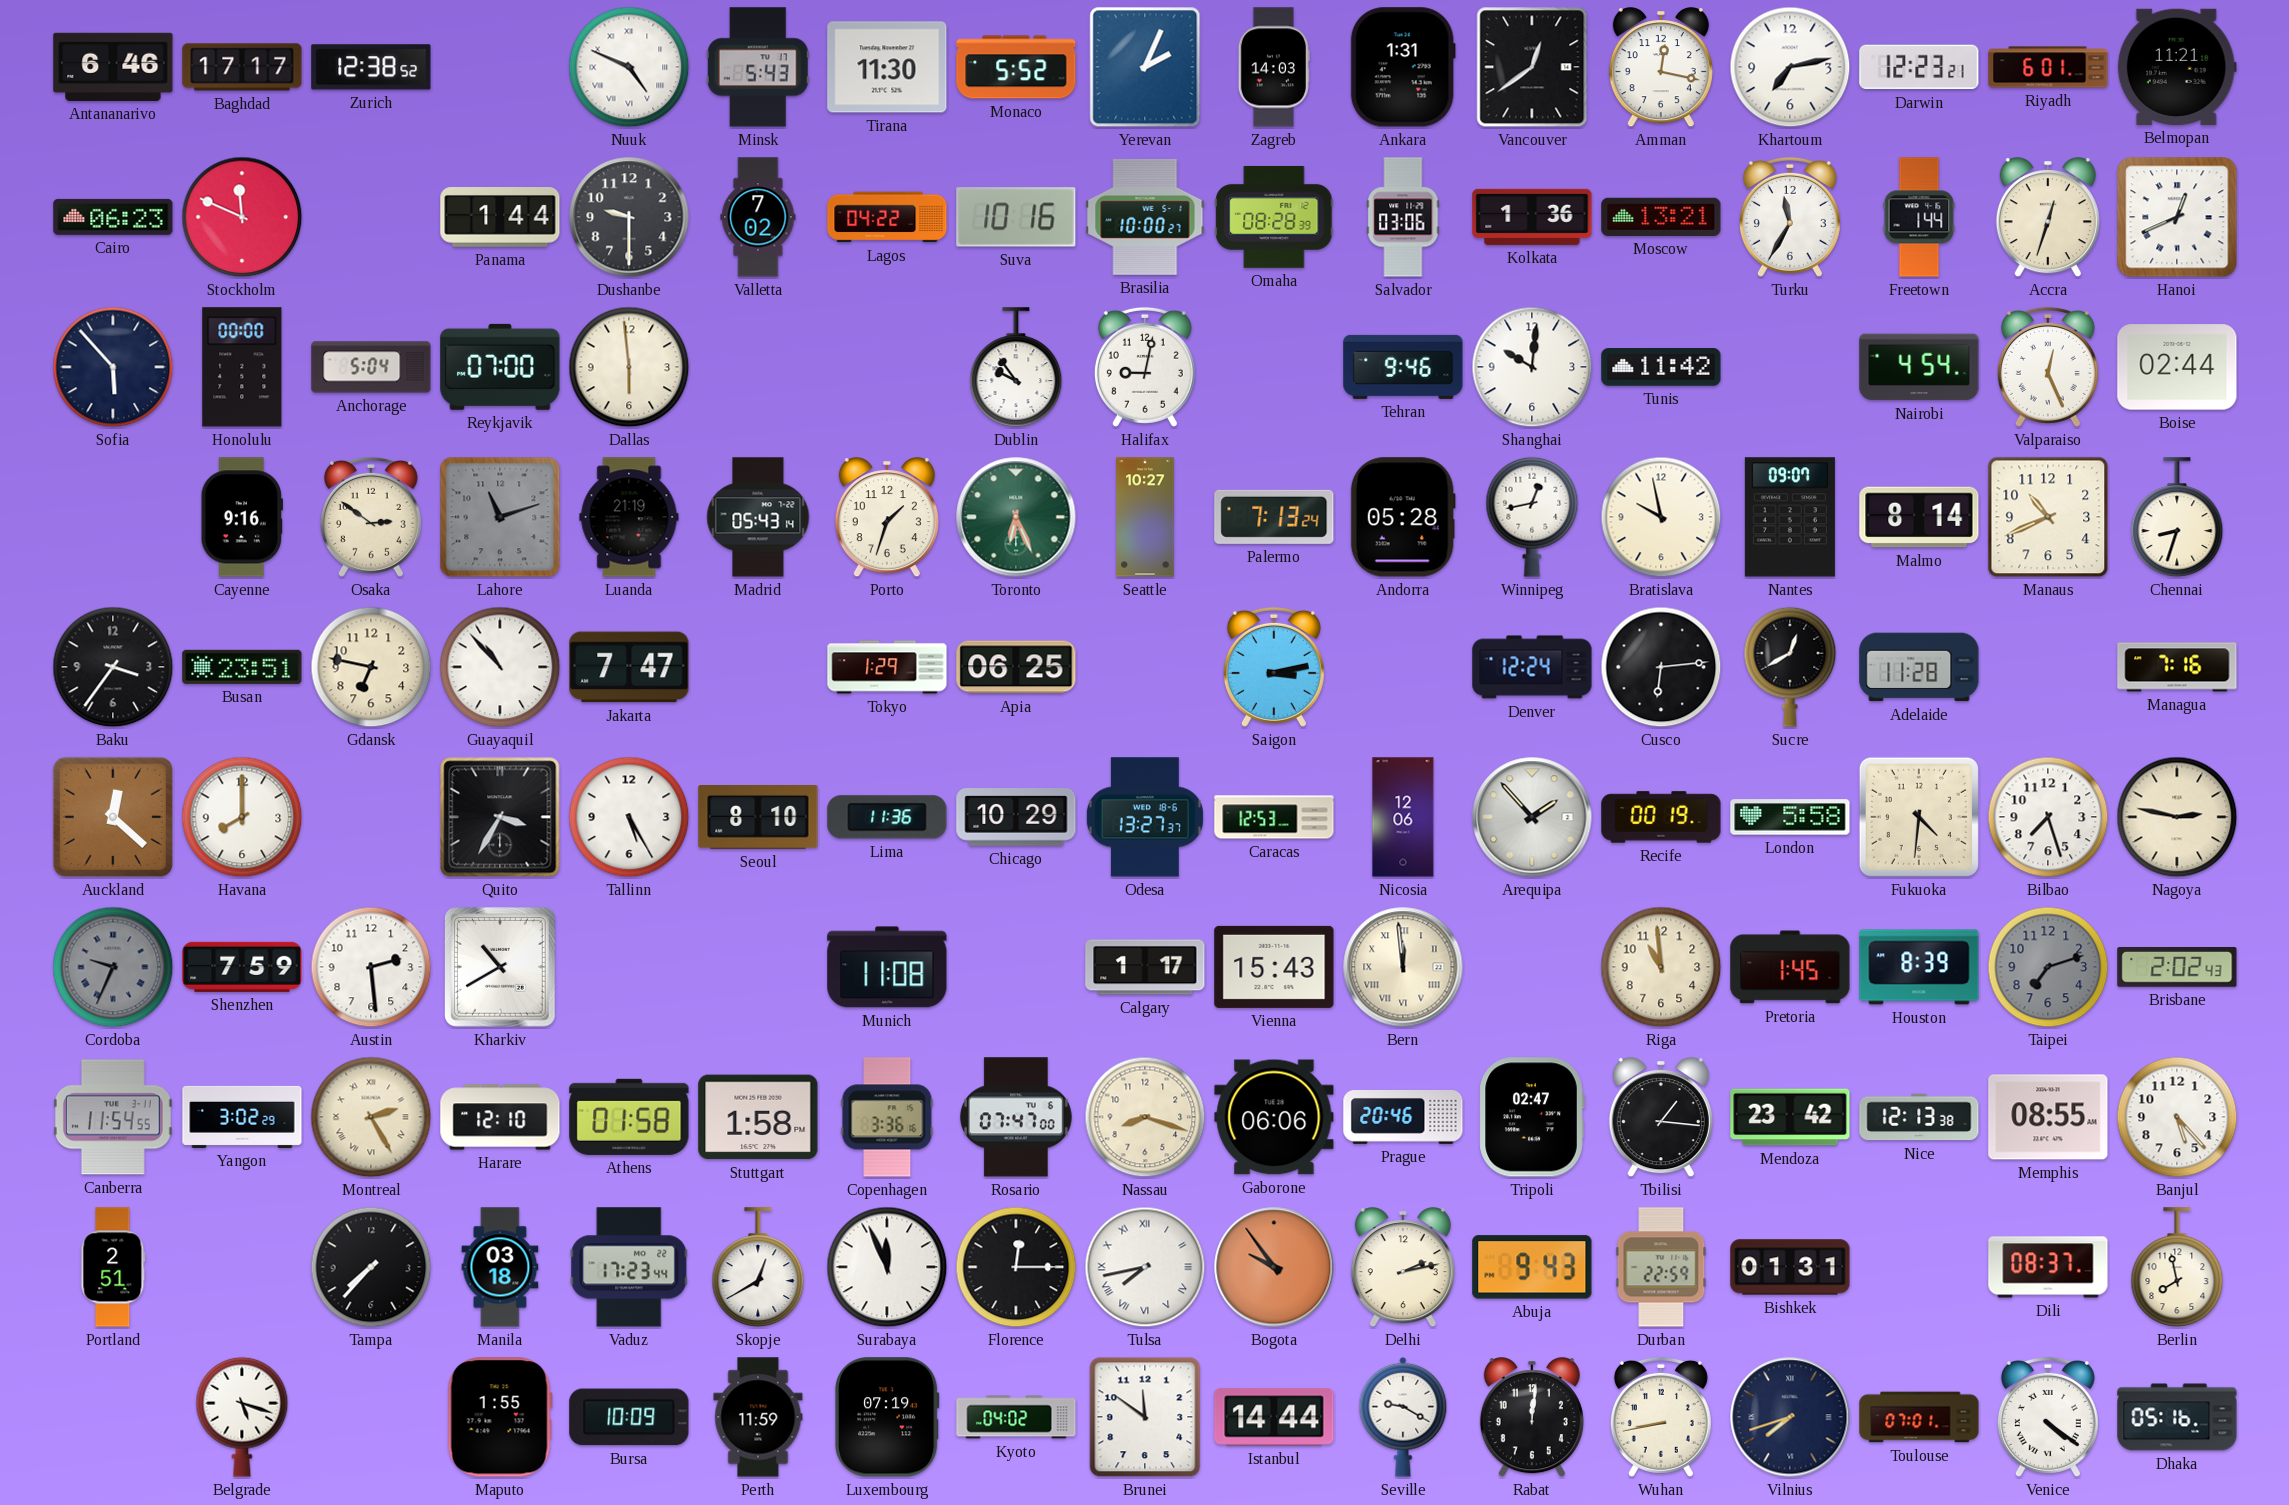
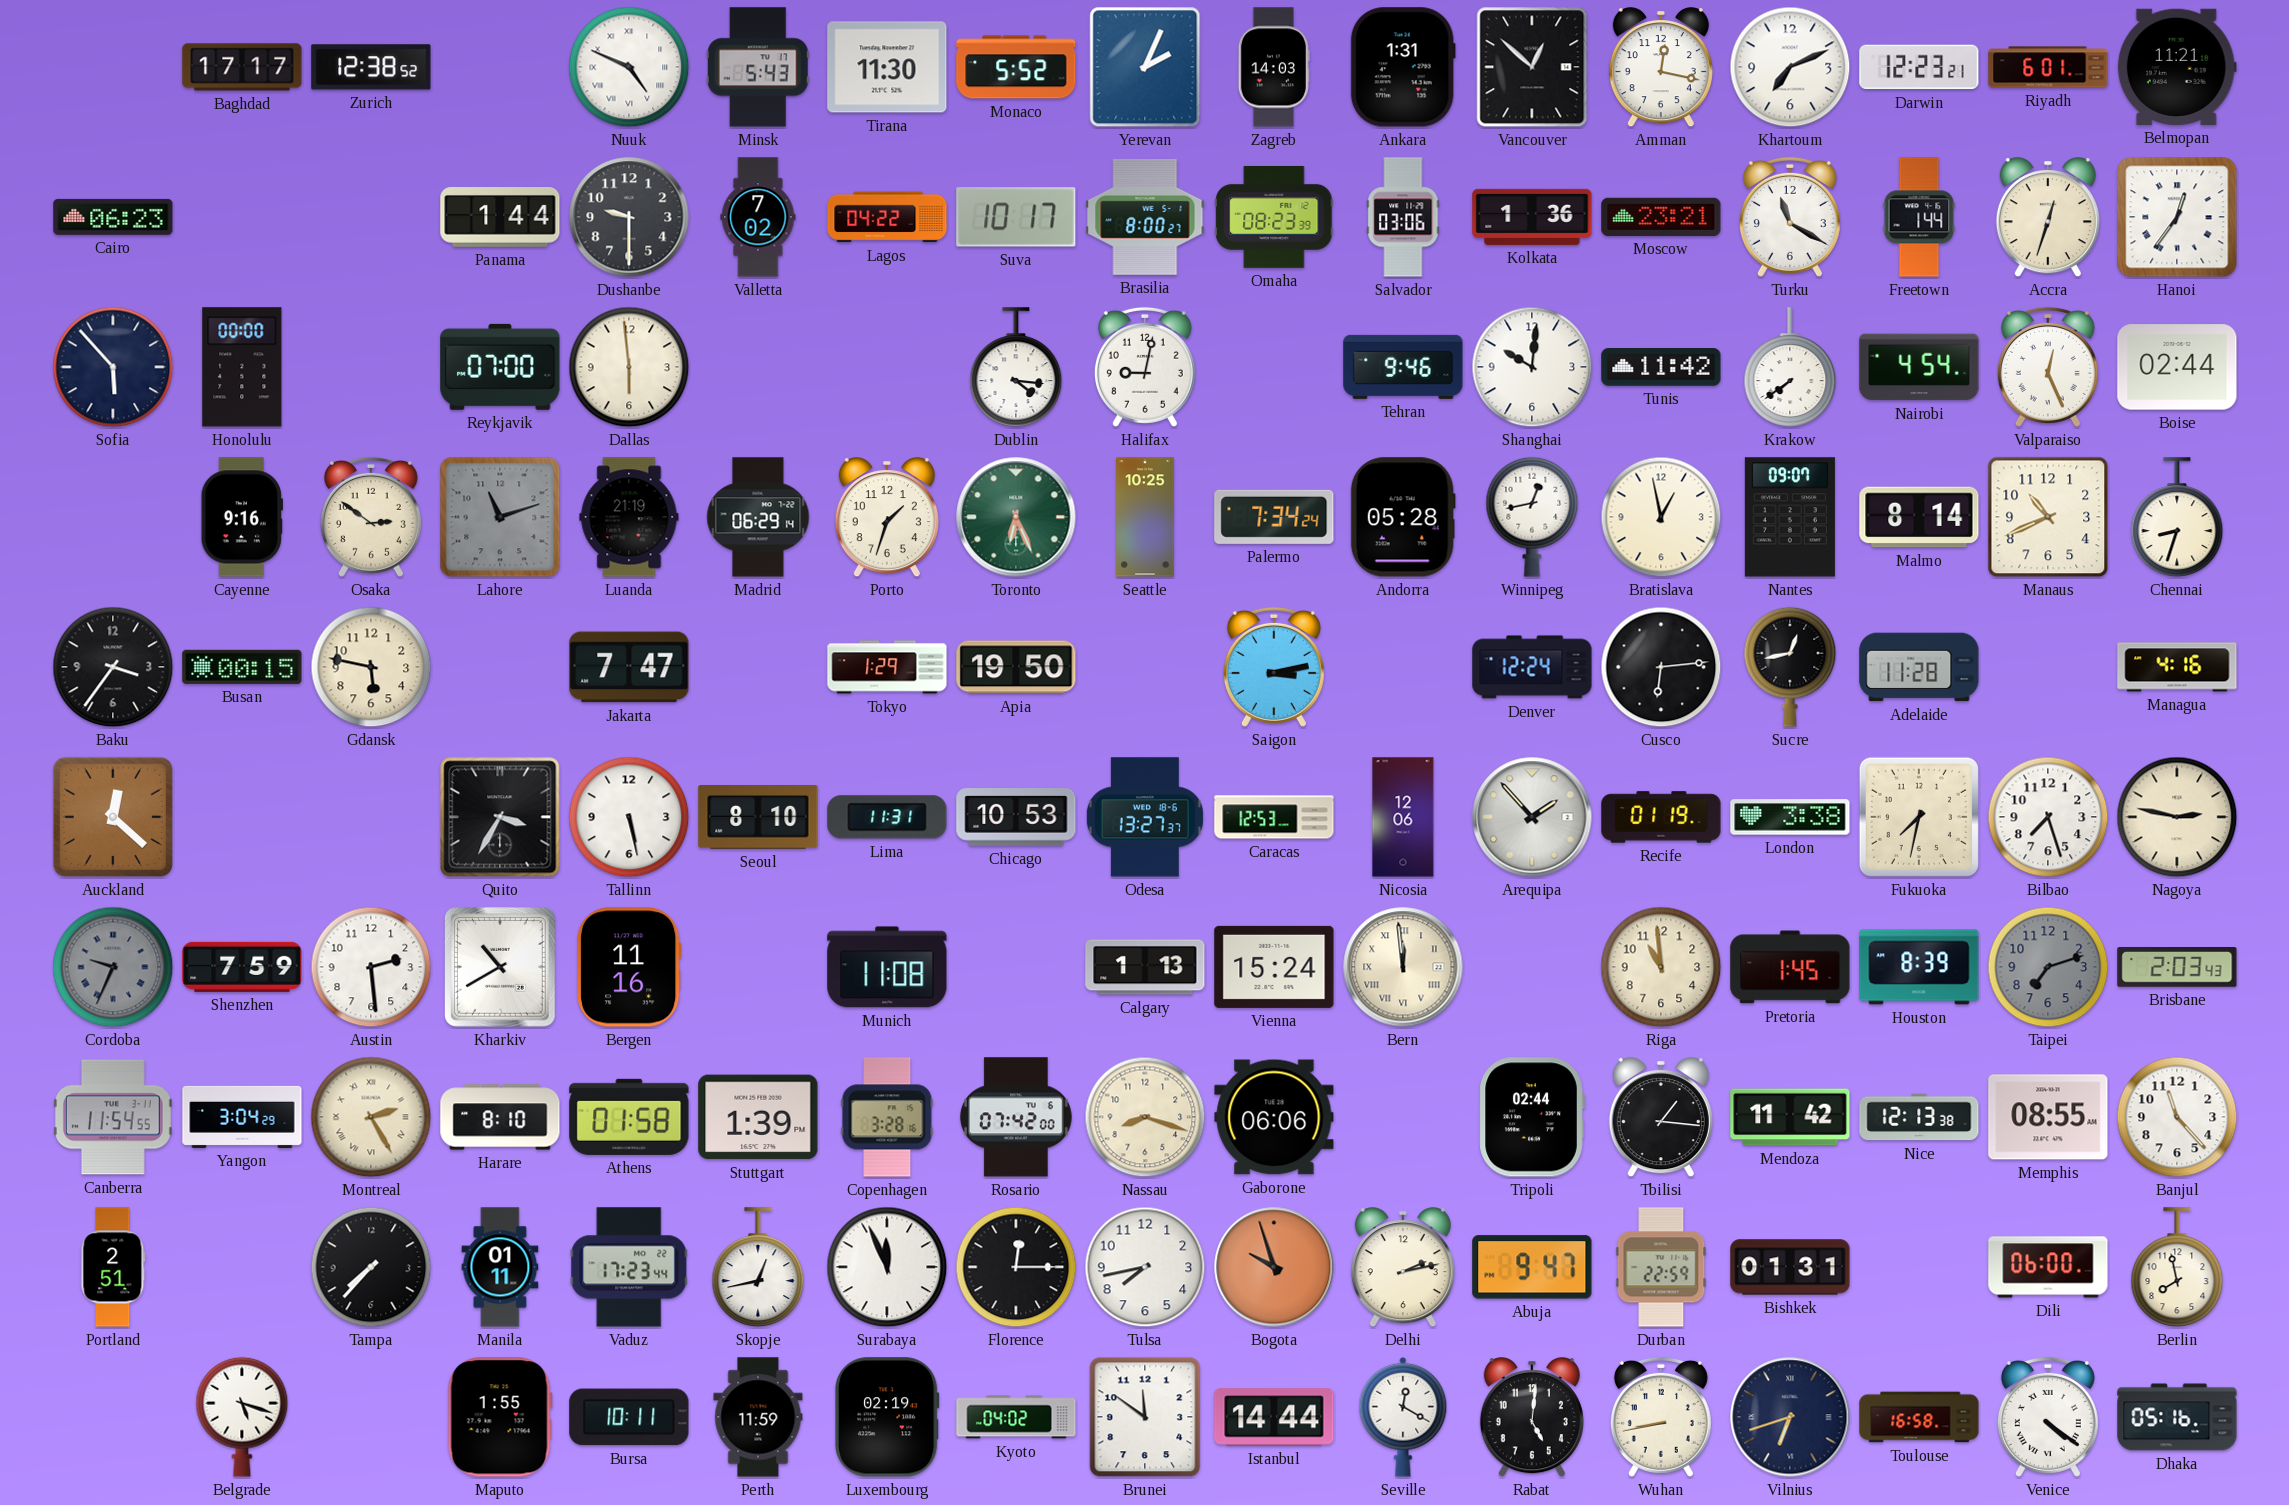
Antananarivo: 6:46 -> none (113, 67)
Vancouver: 12:39 -> 12:52 (1532, 67)
Khartoum: 7:13 -> 7:11 (1790, 67)
Stockholm: 11:49 -> none (242, 217)
Suva: 10:16 -> 10:17 (1016, 217)
Brasilia: 10:00 -> 8:00 (1145, 217)
Omaha: 08:28 -> 08:23 (1274, 217)
Moscow: 13:21 -> 23:21 (1661, 217)
Turku: 11:35 -> 11:20 (1790, 217)
Hanoi: 12:41 -> 12:36 (2177, 217)
Anchorage: 5:04 -> none (371, 367)
Dublin: 9:54 -> 4:16 (1016, 367)
Krakow: none -> 7:39 (1790, 367)
Madrid: 05:43 -> 06:29 (758, 517)
Seattle: 10:27 -> 10:25 (1145, 517)
Palermo: 7:13 -> 7:34 (1274, 517)
Bratislava: 9:58 -> 12:58 (1661, 517)
Busan: 23:51 -> 00:15 (242, 667)
Gdansk: 6:47 -> 5:47 (371, 667)
Guayaquil: 10:53 -> none (500, 667)
Apia: 06:25 -> 19:50 (1016, 667)
Sucre: 12:40 -> 12:43 (1790, 667)
Managua: 7:16 -> 4:16 (2177, 667)
Havana: 8:00 -> none (242, 817)
Tallinn: 5:25 -> 5:28 (629, 817)
Lima: 11:36 -> 11:31 (887, 817)
Chicago: 10:29 -> 10:53 (1016, 817)
Recife: 00:19 -> 01:19 (1661, 817)
London: 5:58 -> 3:38 (1790, 817)
Fukuoka: 4:31 -> 7:32 (1919, 817)
Bergen: none -> 11:16 (630, 967)
Calgary: 1:17 -> 1:13 (1145, 967)
Vienna: 15:43 -> 15:24 (1274, 967)
Brisbane: 2:02 -> 2:03 (2177, 968)
Yangon: 3:02 -> 3:04 (242, 1117)
Harare: 12:10 -> 8:10 (500, 1117)
Stuttgart: 1:58 -> 1:39 (758, 1117)
Copenhagen: 3:36 -> 3:28 (887, 1117)
Rosario: 07:47 -> 07:42 (1016, 1117)
Prague: 20:46 -> none (1403, 1118)
Tripoli: 02:47 -> 02:44 (1532, 1117)
Mendoza: 23:42 -> 11:42 (1790, 1117)
Banjul: 5:23 -> 11:23 (2177, 1117)
Manila: 03:18 -> 01:11 (500, 1267)
Skopje: 12:40 -> 12:43 (758, 1267)
Tulsa numerals: Roman -> Arabic (1145, 1267)
Bogota: 9:54 -> 9:57 (1274, 1267)
Abuja: 9:43 -> 9:47 (1532, 1267)
Dili: 08:37 -> 06:00 (2048, 1267)
Bursa: 10:09 -> 10:11 (629, 1417)
Luxembourg: 07:19 -> 02:19 (887, 1417)
Seville: 9:20 -> 12:20 (1403, 1417)
Rabat: 12:01 -> 5:01 (1532, 1418)
Vilnius: 7:42 -> 6:42 (1790, 1417)
Toulouse: 07:01 -> 16:58 (1919, 1417)
